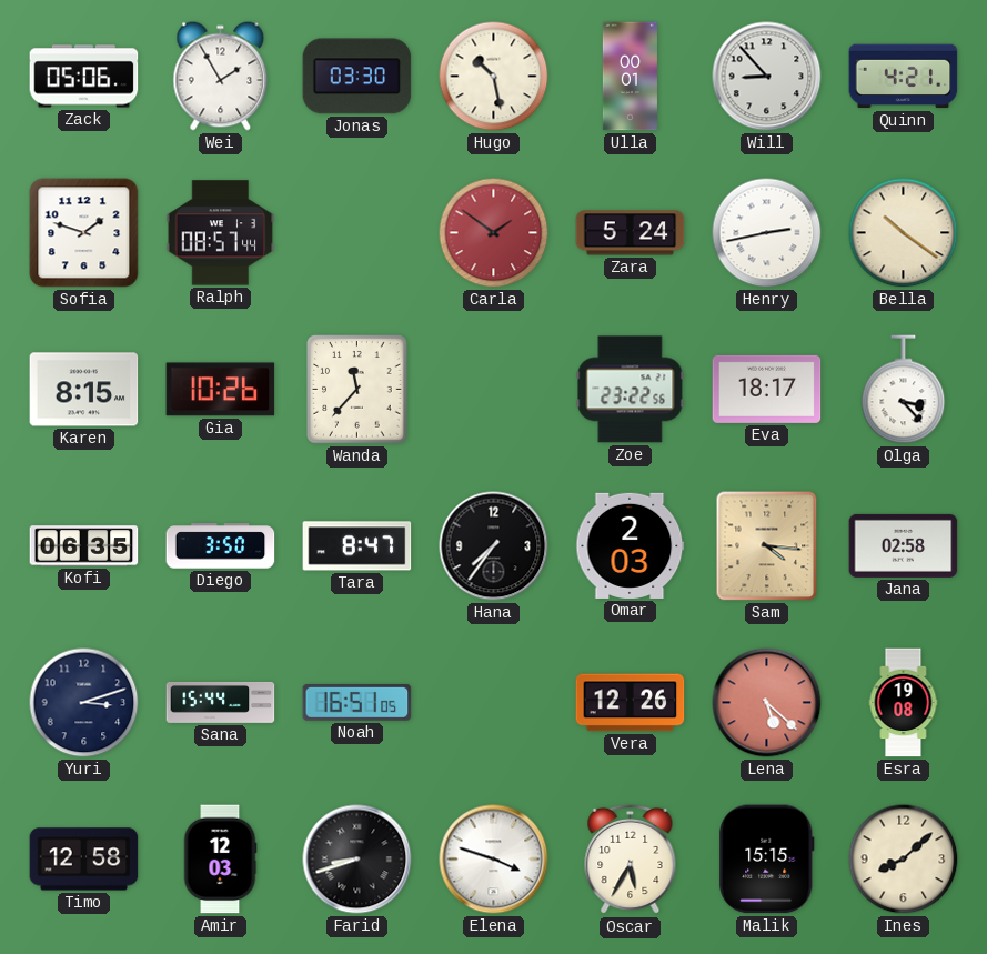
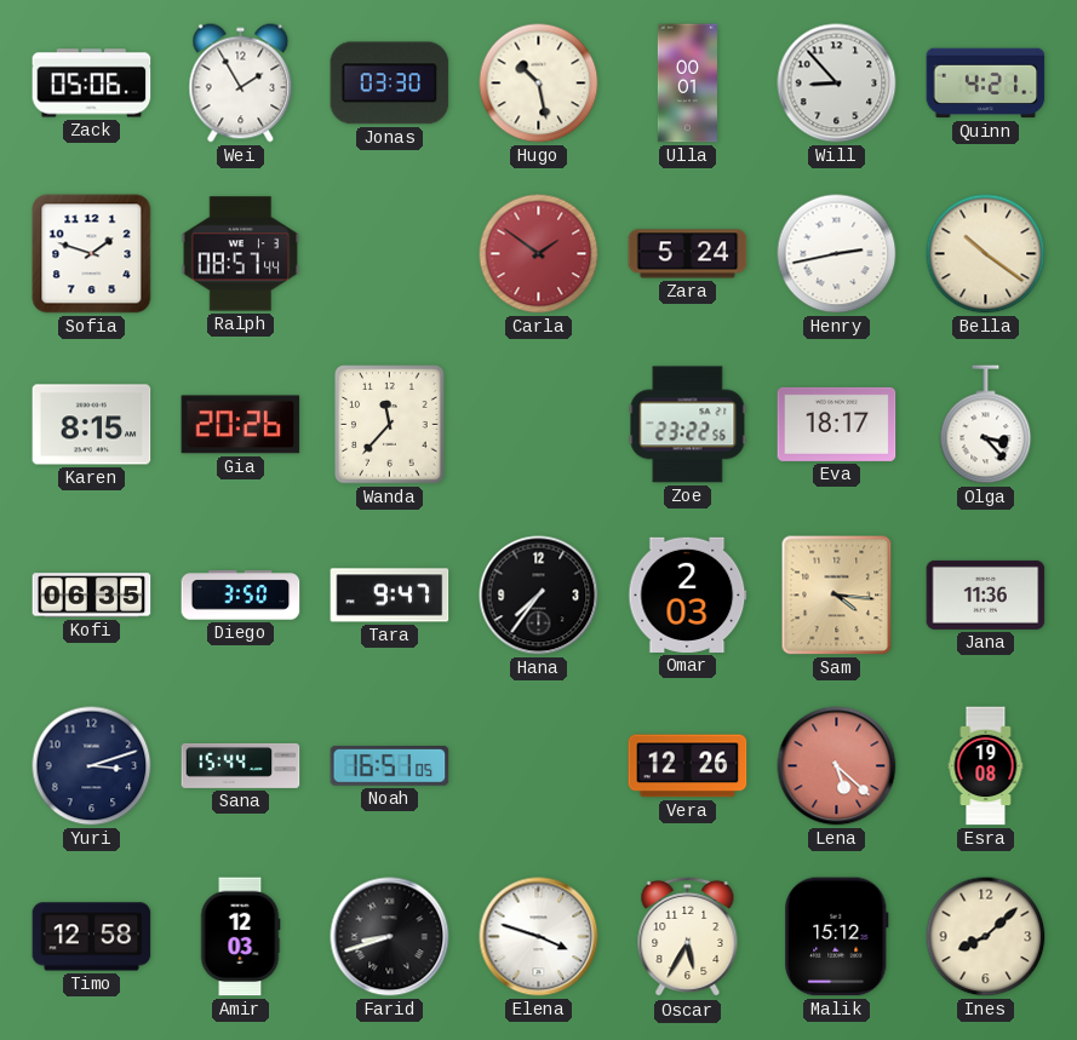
Gia: 10:26 -> 20:26 (241, 425)
Tara: 8:47 -> 9:47 (390, 596)
Jana: 02:58 -> 11:36 (986, 594)
Malik: 15:15 -> 15:12 (837, 937)
